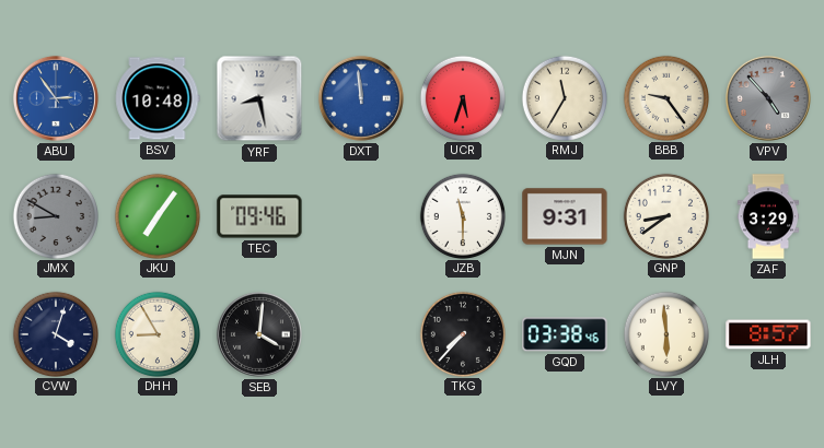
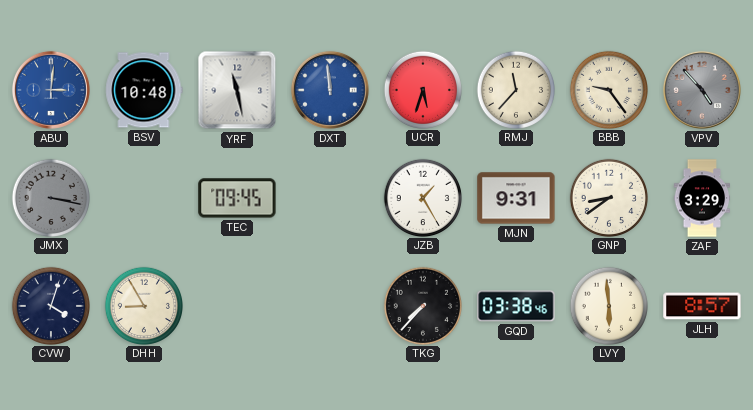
ABU: 2:54 -> 3:01 (51, 90)
YRF: 8:28 -> 11:28 (237, 90)
RMJ: 11:35 -> 11:37 (515, 89)
JMX: 8:50 -> 3:17 (50, 197)
JKU: 7:06 -> none (156, 215)
TEC: 09:46 -> 09:45 (237, 198)
JZB: 11:30 -> 1:25 (422, 197)
SEB: 4:01 -> none (259, 334)
